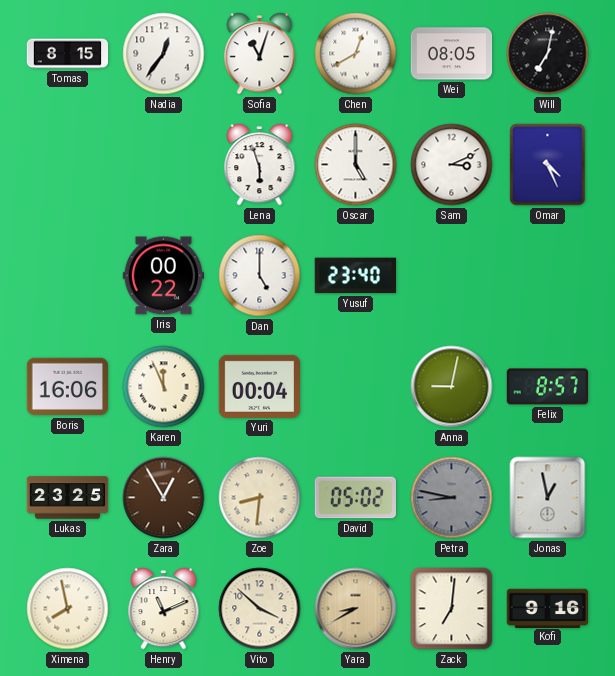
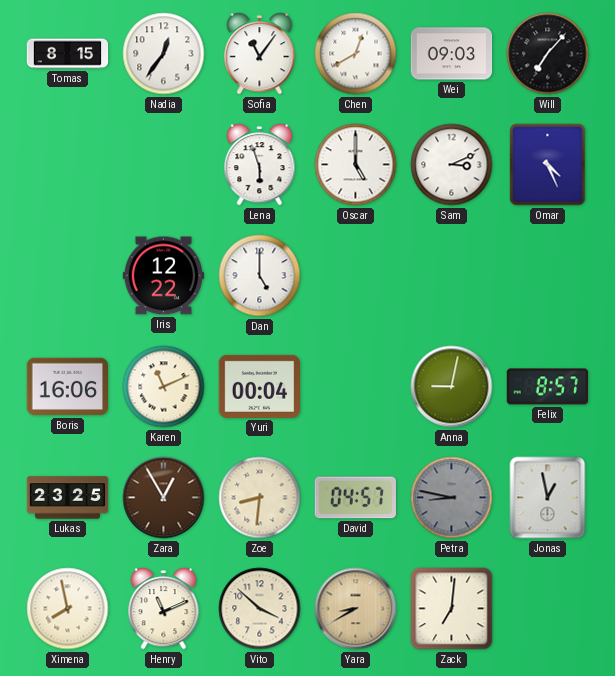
Sofia: 11:03 -> 11:06 (260, 54)
Wei: 08:05 -> 09:03 (452, 54)
Will: 7:02 -> 7:07 (548, 54)
Iris: 00:22 -> 12:22 (163, 276)
Yusuf: 23:40 -> none (355, 276)
Karen: 11:56 -> 11:11 (164, 387)
David: 05:02 -> 04:57 (355, 498)
Kofi: 9:16 -> none (548, 608)
